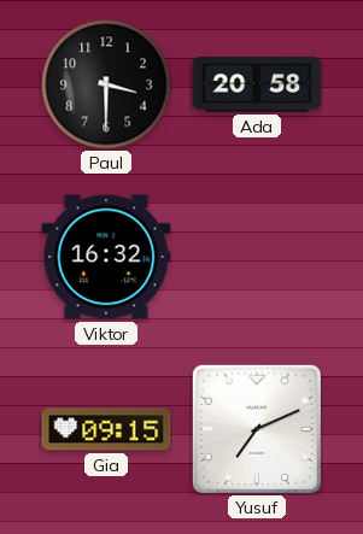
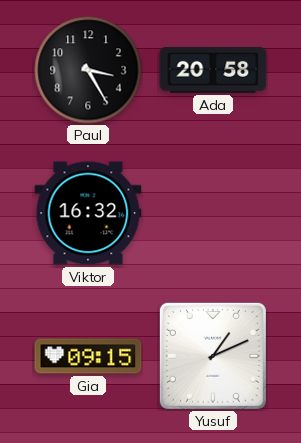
Paul: 3:30 -> 3:25 (88, 70)
Yusuf: 7:11 -> 1:11 (213, 356)
